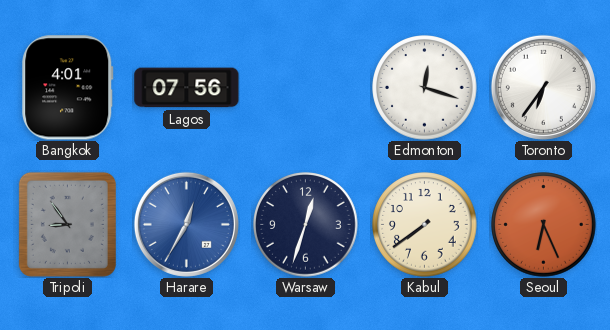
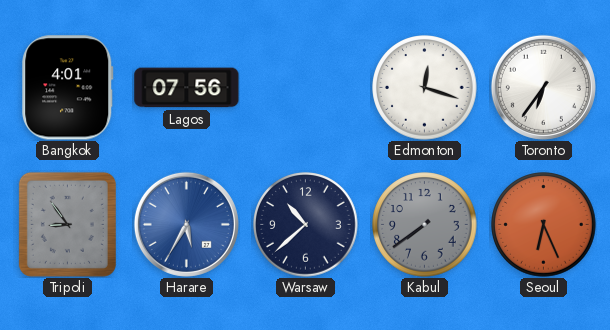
Harare: 12:35 -> 5:35 (186, 224)
Warsaw: 12:33 -> 10:38 (306, 225)
Kabul dial: cream -> grey (425, 225)
